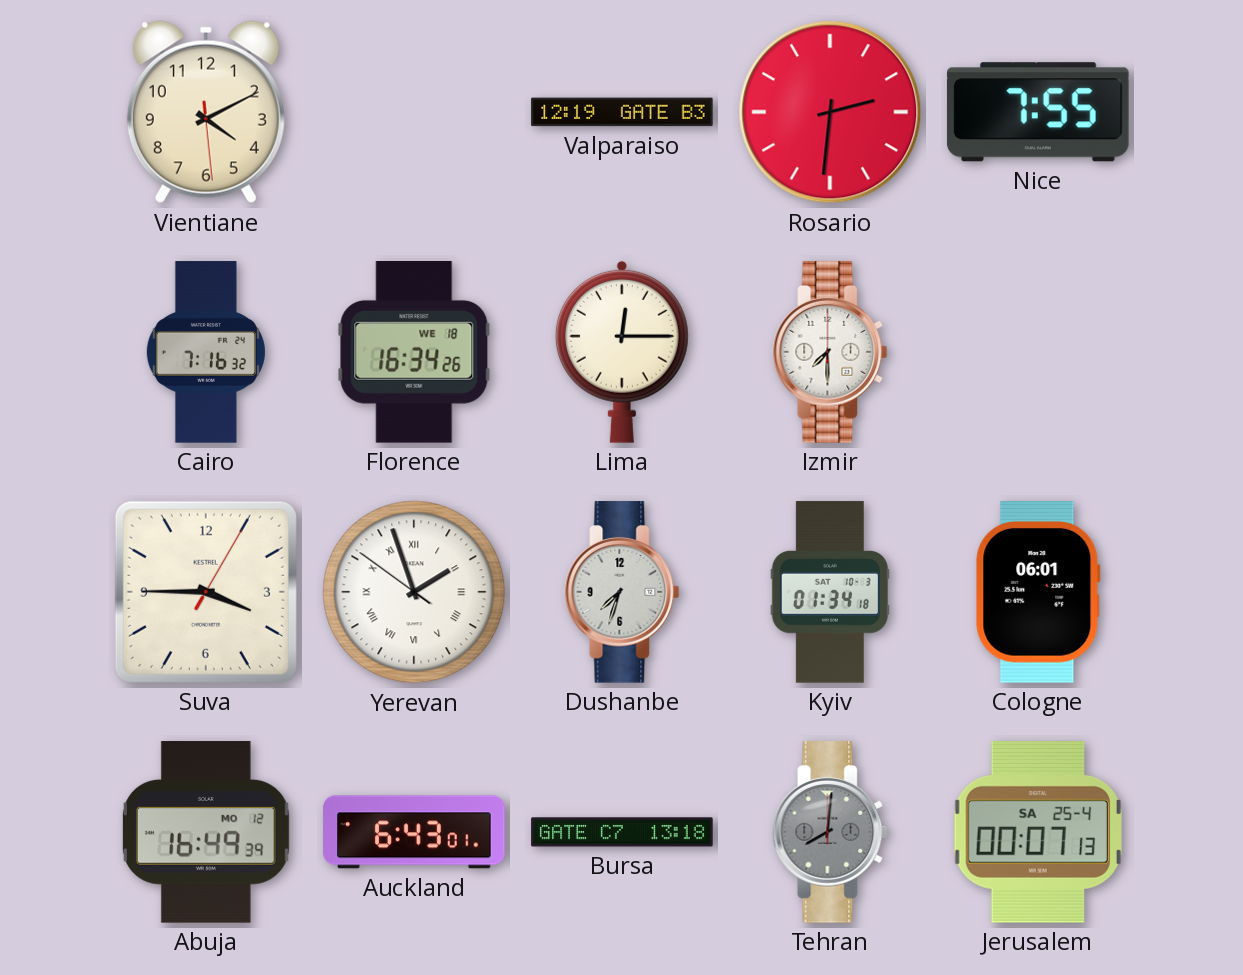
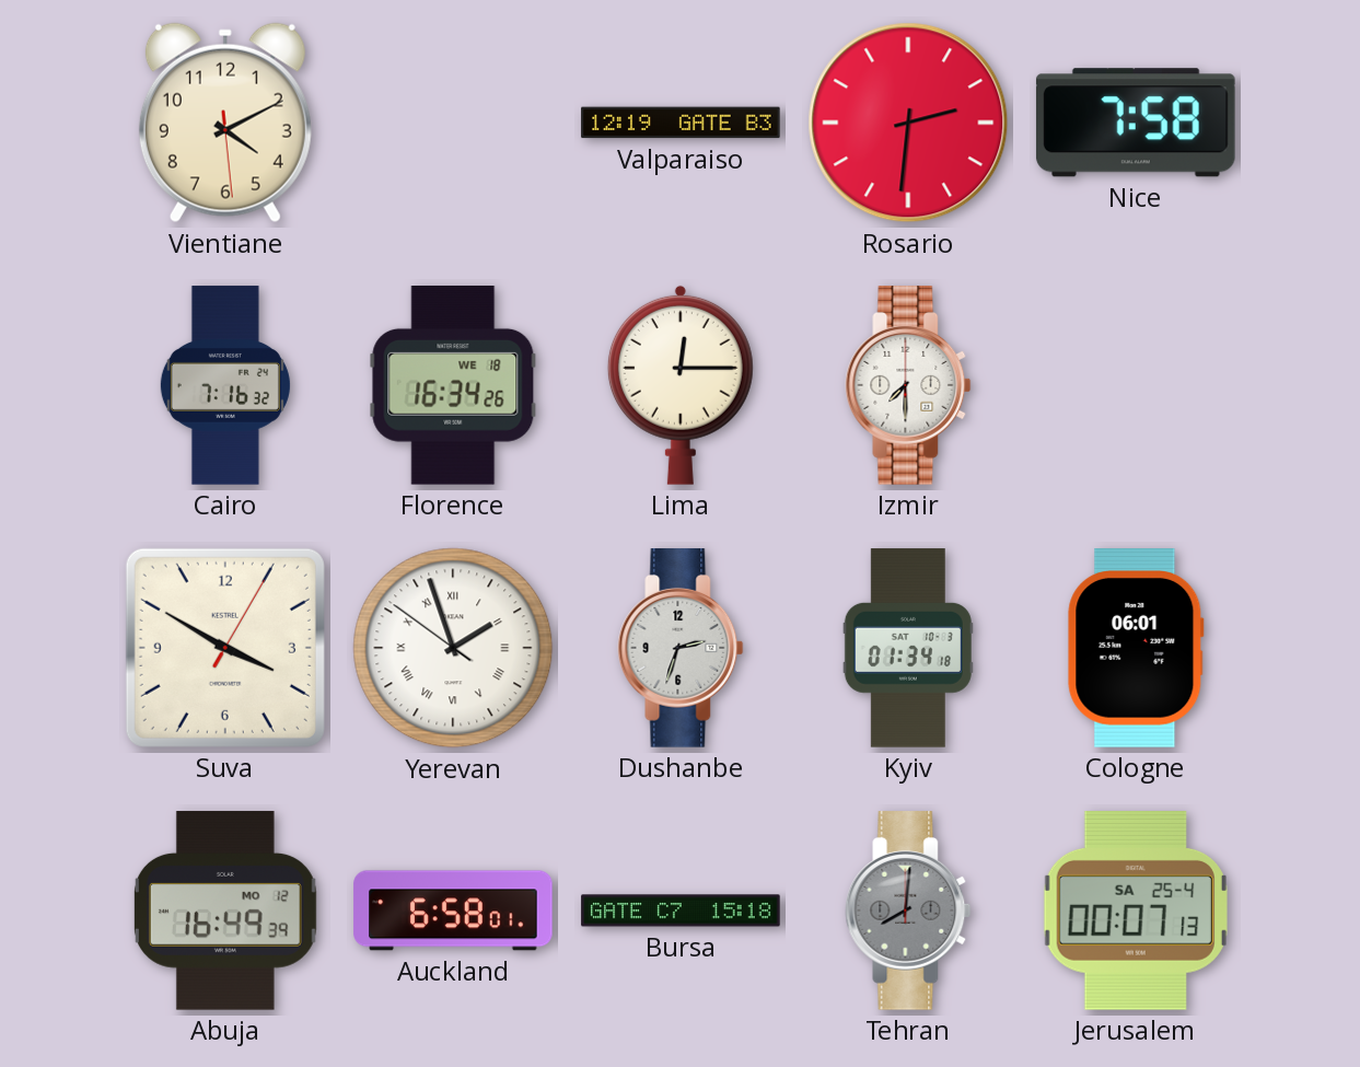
Nice: 7:55 -> 7:58 (1136, 123)
Suva: 3:45 -> 3:50 (225, 648)
Dushanbe: 7:33 -> 2:33 (681, 648)
Auckland: 6:43 -> 6:58 (453, 911)
Bursa: 13:18 -> 15:18 (681, 911)
